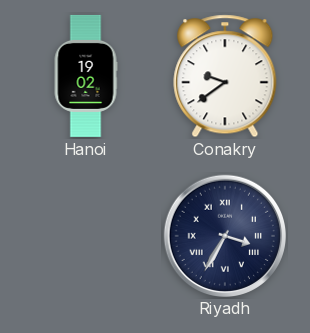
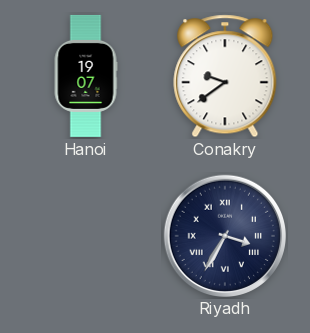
Hanoi: 19:02 -> 19:07 (86, 76)
